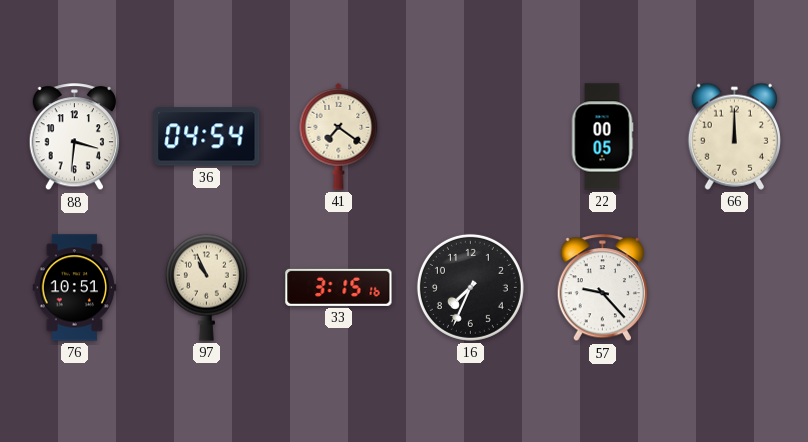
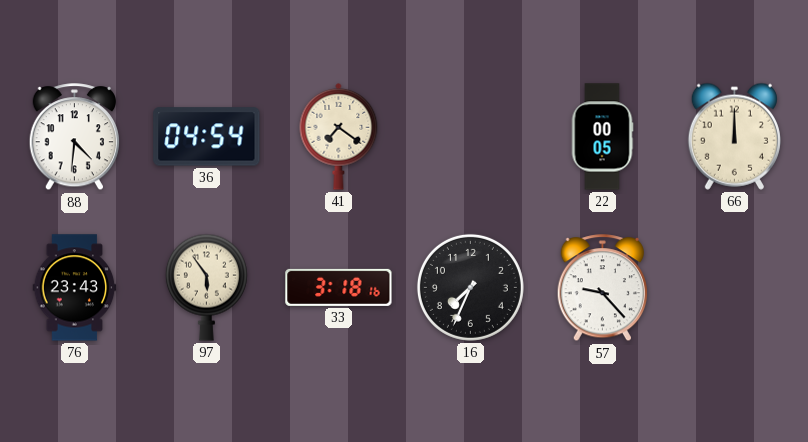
88: 3:31 -> 4:31 (75, 137)
76: 10:51 -> 23:43 (75, 288)
97: 10:56 -> 5:54 (206, 287)
33: 3:15 -> 3:18 (339, 287)
